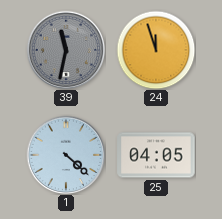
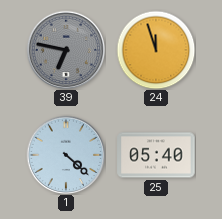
39: 11:32 -> 6:47 (66, 50)
25: 04:05 -> 05:40 (156, 155)
